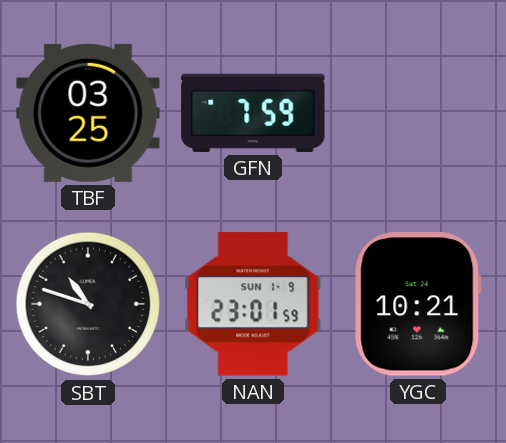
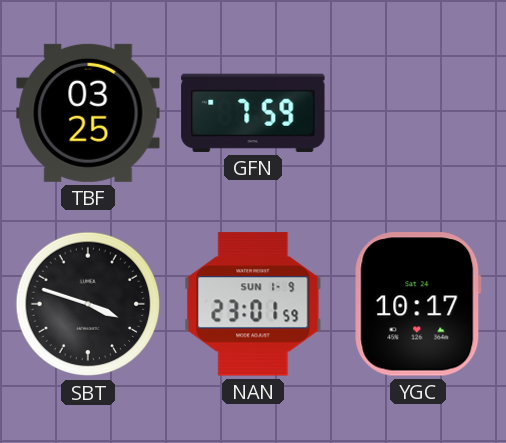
SBT: 10:48 -> 3:48 (88, 304)
YGC: 10:21 -> 10:17 (418, 304)
